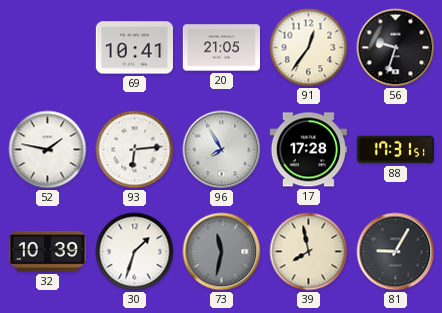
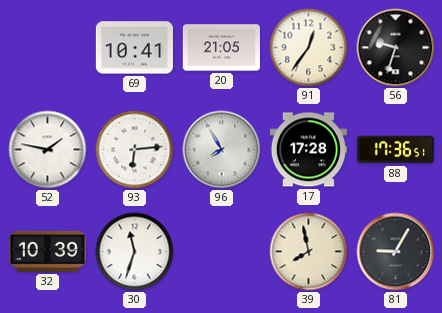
88: 17:31 -> 17:36 (395, 150)
30: 1:33 -> 11:33 (135, 252)
73: 11:32 -> none (222, 252)
